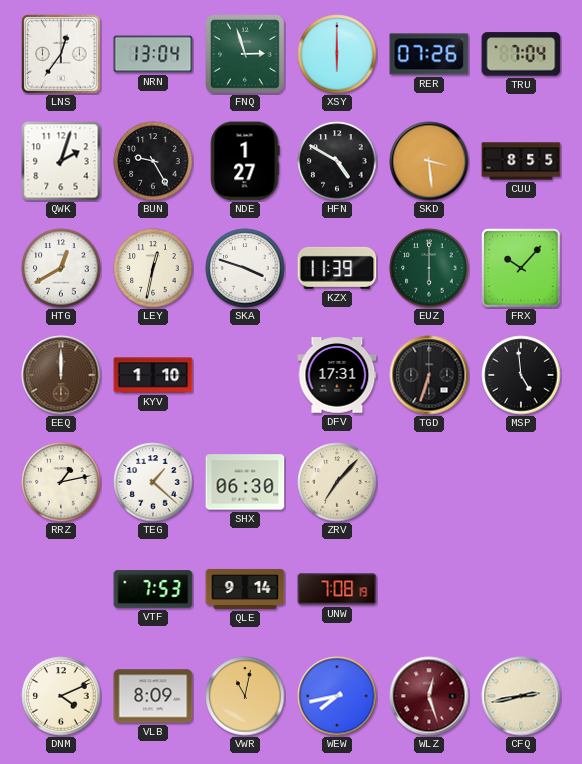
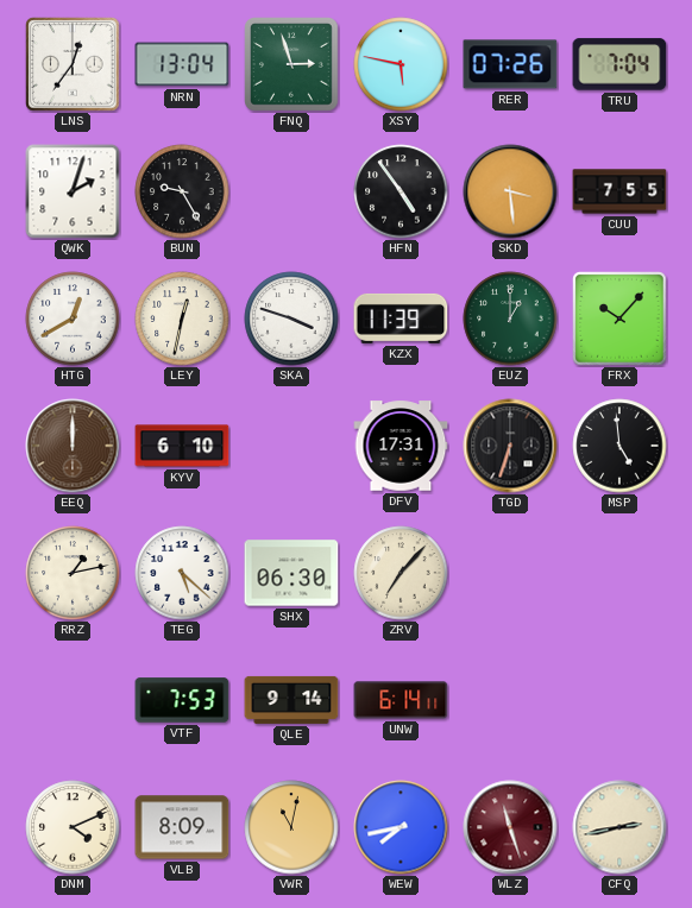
XSY: 6:00 -> 5:47 (401, 64)
NDE: 1:27 -> none (245, 161)
HFN: 4:50 -> 4:54 (401, 191)
CUU: 8:55 -> 7:55 (619, 191)
EUZ: 6:00 -> 1:00 (510, 319)
KYV: 1:10 -> 6:10 (182, 446)
TEG: 1:22 -> 5:22 (182, 573)
UNW: 7:08 -> 6:14 (401, 700)
WLZ: 12:27 -> 11:27 (510, 827)
